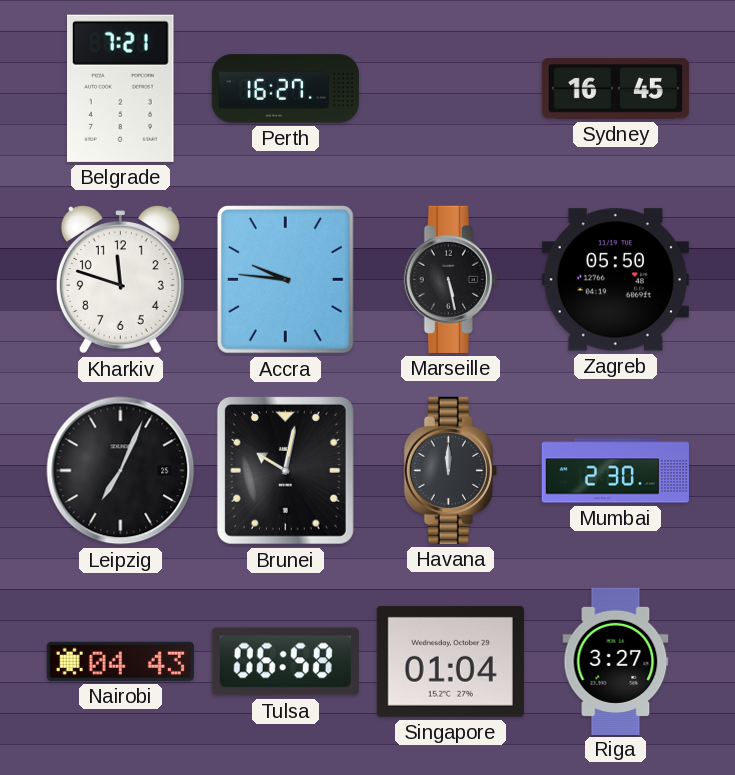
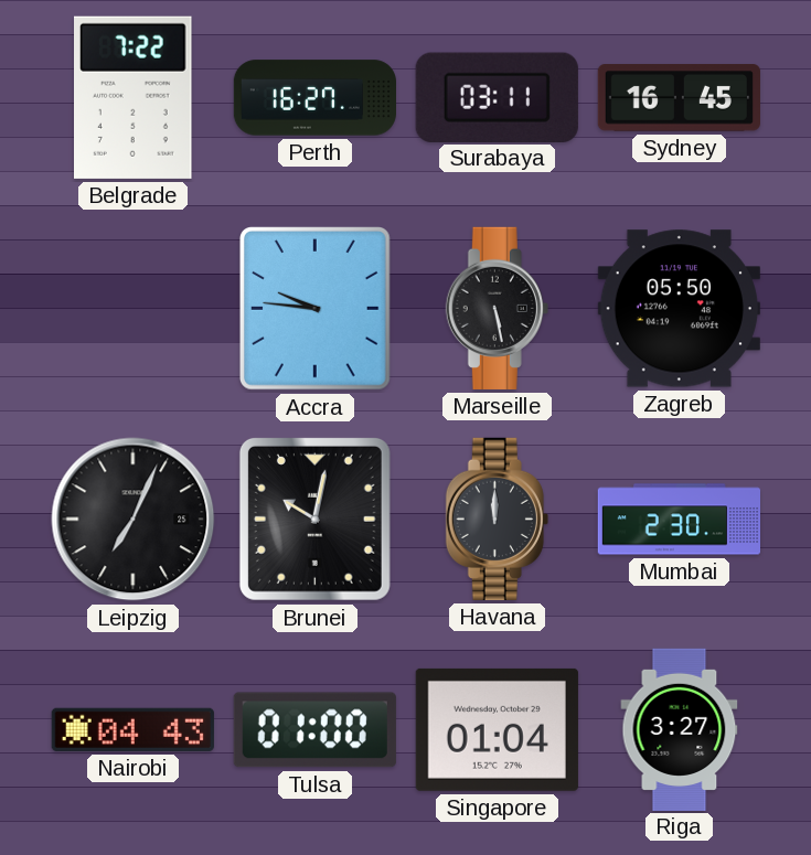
Belgrade: 7:21 -> 7:22 (134, 97)
Surabaya: none -> 03:11 (497, 97)
Kharkiv: 11:48 -> none (120, 280)
Tulsa: 06:58 -> 01:00 (314, 730)
